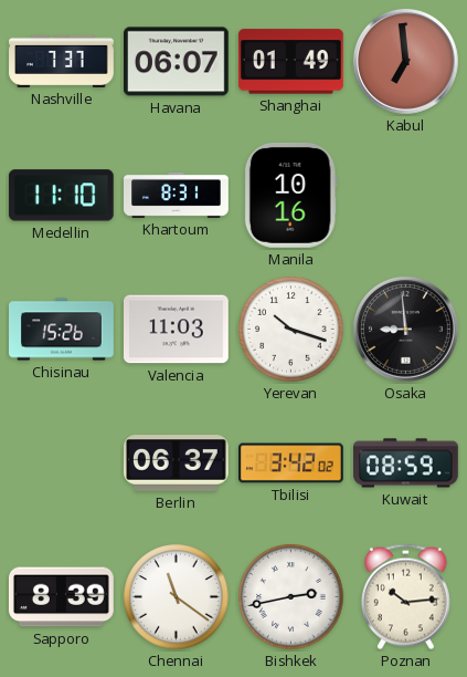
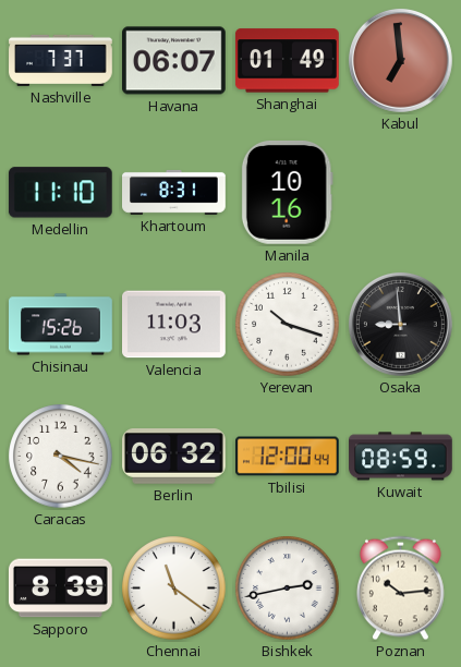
Caracas: none -> 4:17 (61, 457)
Berlin: 06:37 -> 06:32 (174, 457)
Tbilisi: 3:42 -> 12:00 (288, 457)
